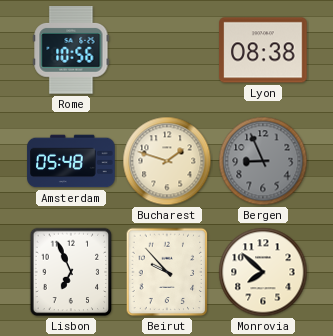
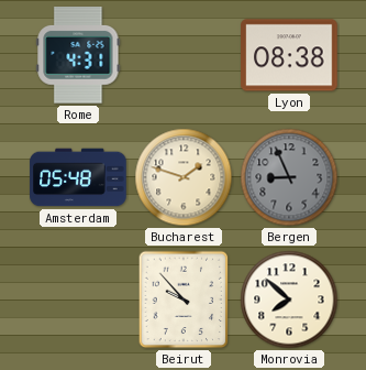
Rome: 10:56 -> 4:31 (78, 56)
Lisbon: 6:56 -> none (71, 272)
